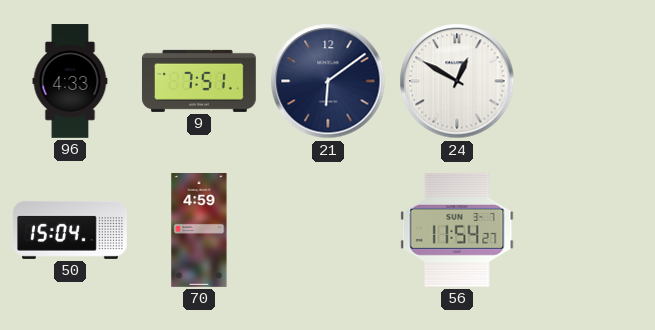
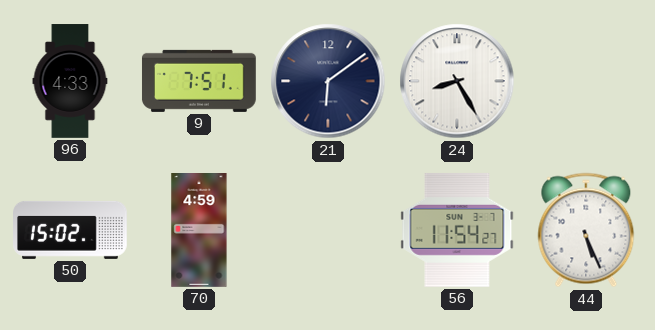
24: 12:50 -> 8:25 (457, 81)
50: 15:04 -> 15:02 (71, 230)
44: none -> 5:26 (586, 230)
